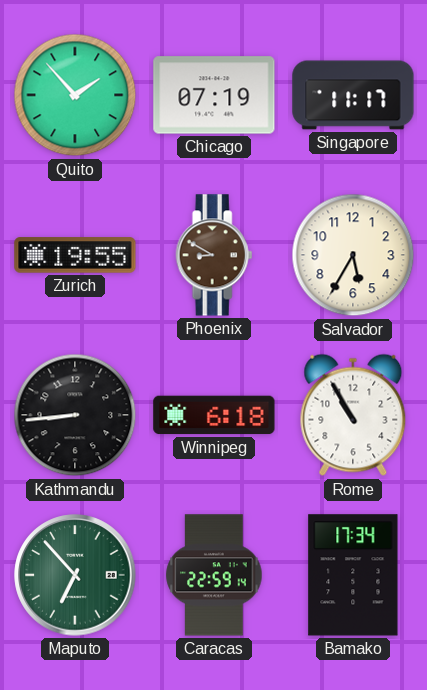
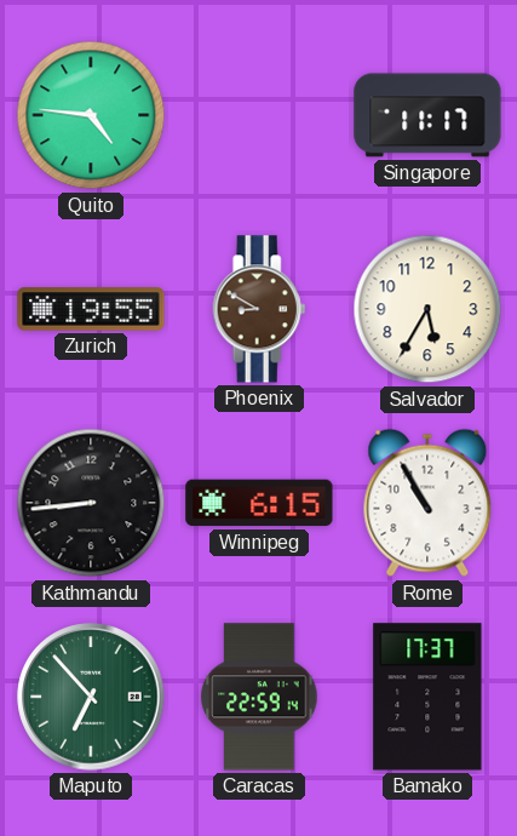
Quito: 1:53 -> 4:46 (91, 115)
Chicago: 07:19 -> none (214, 95)
Winnipeg: 6:18 -> 6:15 (259, 503)
Bamako: 17:34 -> 17:37 (427, 697)
